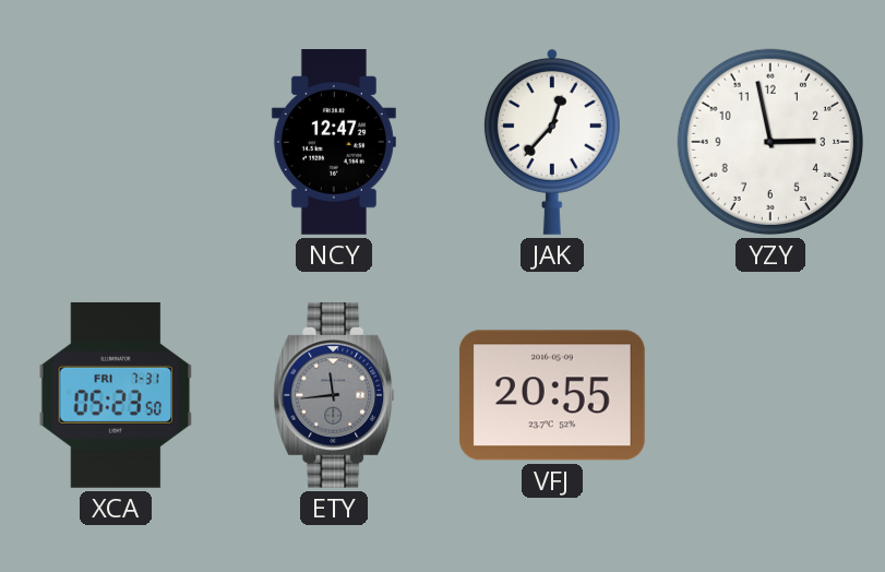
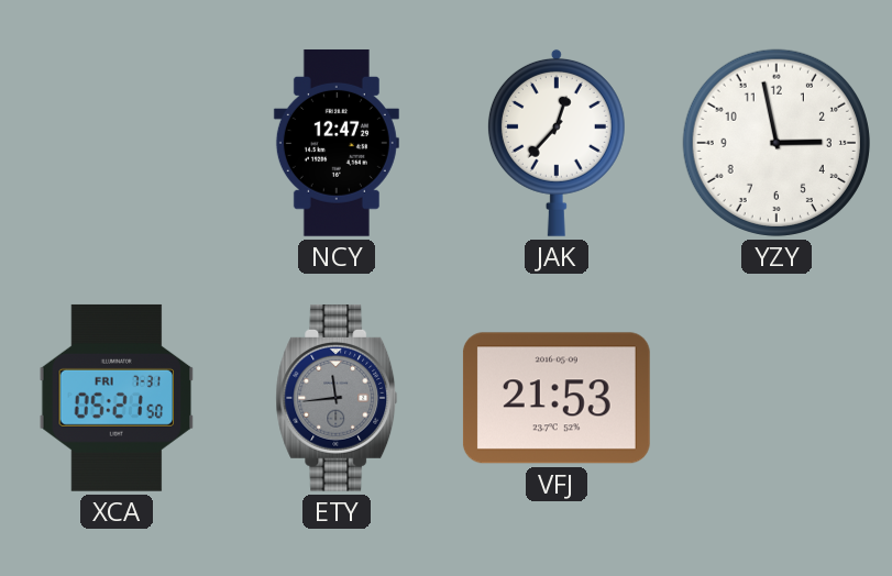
XCA: 05:23 -> 05:21 (117, 398)
VFJ: 20:55 -> 21:53 (557, 398)
